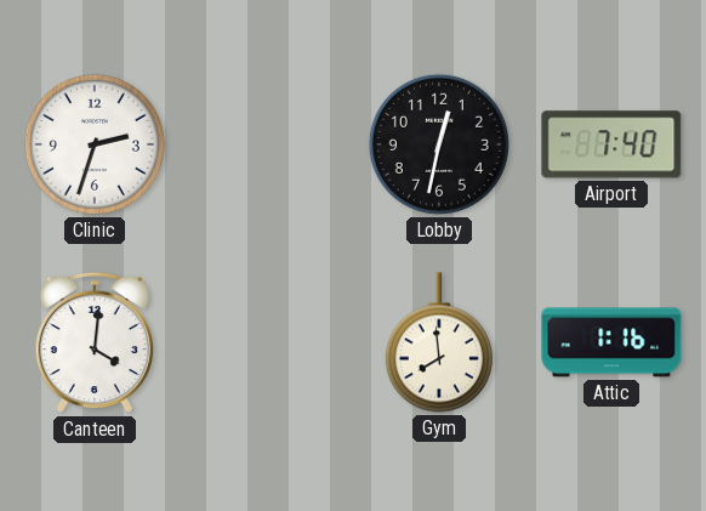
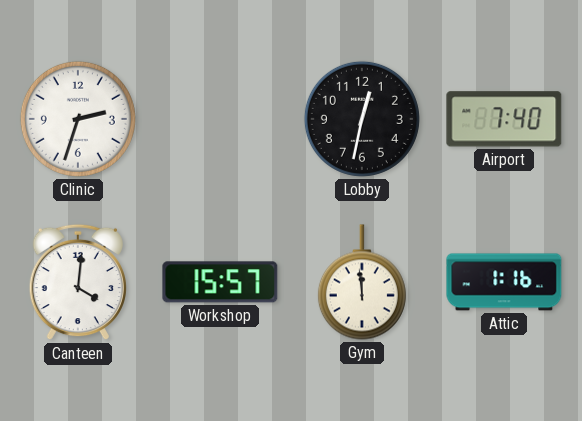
Workshop: none -> 15:57 (220, 282)
Gym: 7:59 -> 11:59 (362, 282)
